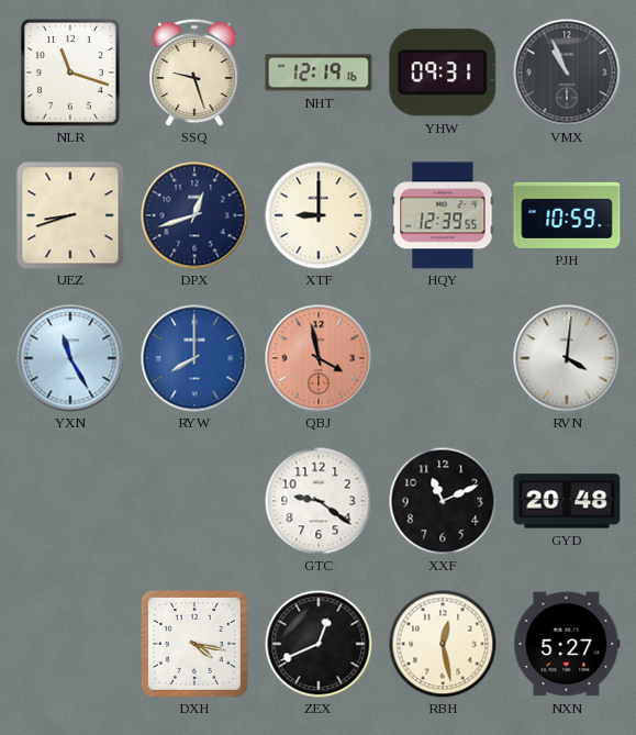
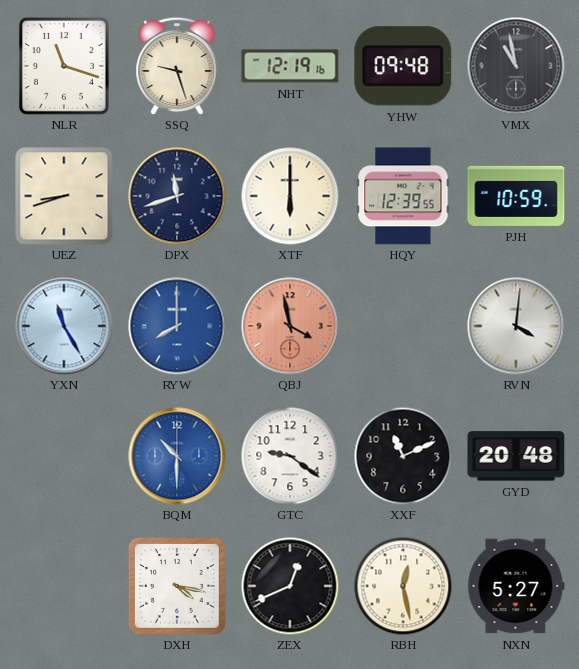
YHW: 09:31 -> 09:48 (403, 66)
VMX: 10:56 -> 10:58 (516, 66)
DPX: 12:42 -> 11:42 (177, 196)
XTF: 9:00 -> 6:00 (290, 196)
BQM: none -> 10:30 (177, 456)
